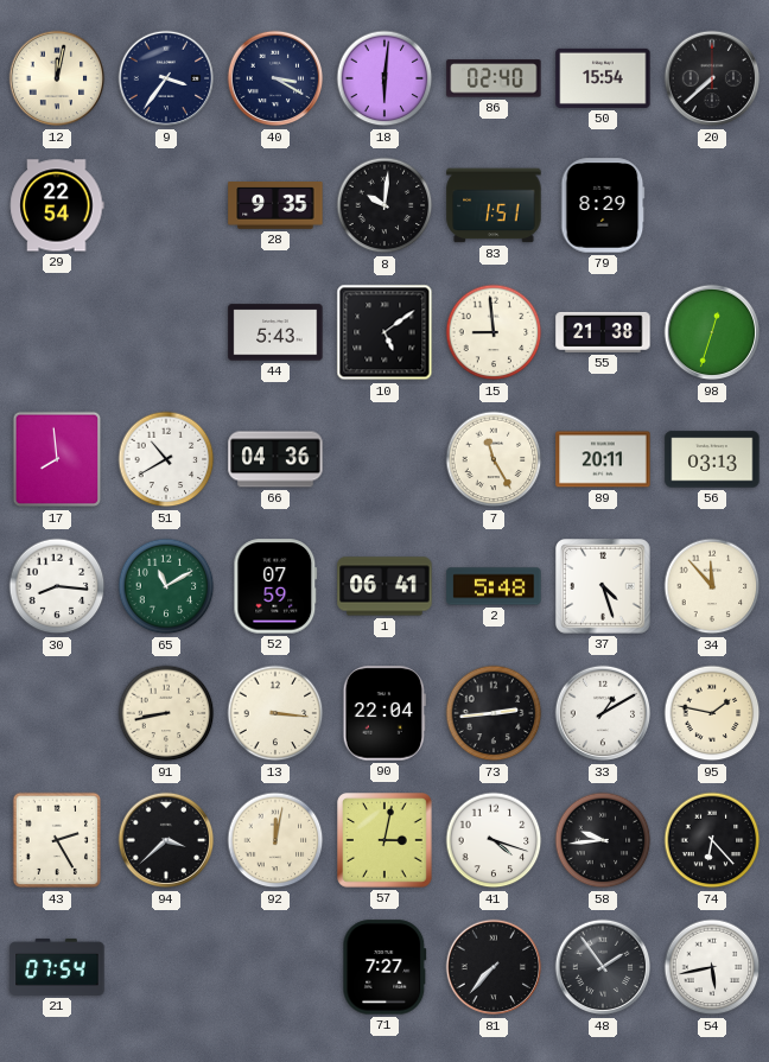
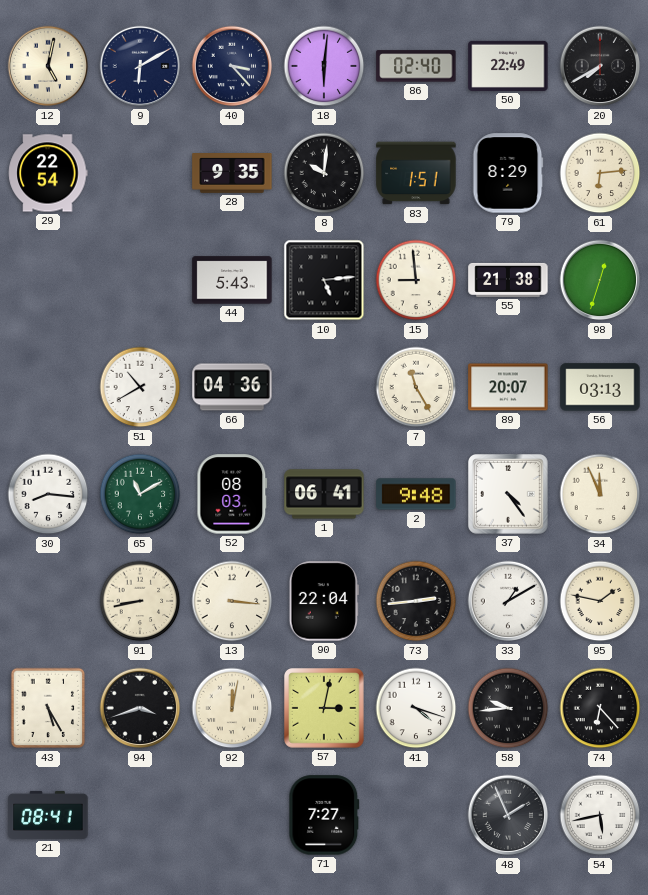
12: 12:02 -> 5:02 (48, 66)
9: 3:36 -> 6:10 (140, 66)
40: 3:20 -> 3:23 (232, 66)
50: 15:54 -> 22:49 (508, 66)
20: 7:38 -> 7:40 (600, 66)
61: none -> 6:14 (600, 173)
10: 5:09 -> 5:14 (324, 280)
17: 7:59 -> none (57, 459)
89: 20:11 -> 20:07 (508, 387)
52: 07:59 -> 08:03 (232, 494)
2: 5:48 -> 9:48 (416, 494)
37: 4:27 -> 4:24 (509, 495)
34: 11:53 -> 11:56 (600, 494)
43: 2:25 -> 5:25 (48, 708)
94: 3:38 -> 3:42 (140, 708)
21: 07:54 -> 08:41 (48, 815)
81: 7:37 -> none (494, 967)
48: 1:54 -> 1:56 (508, 815)
